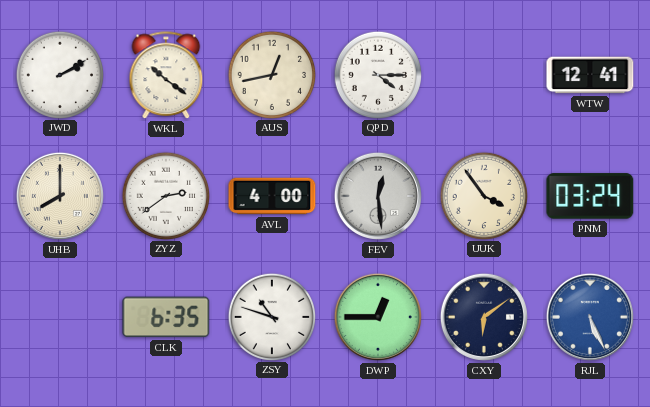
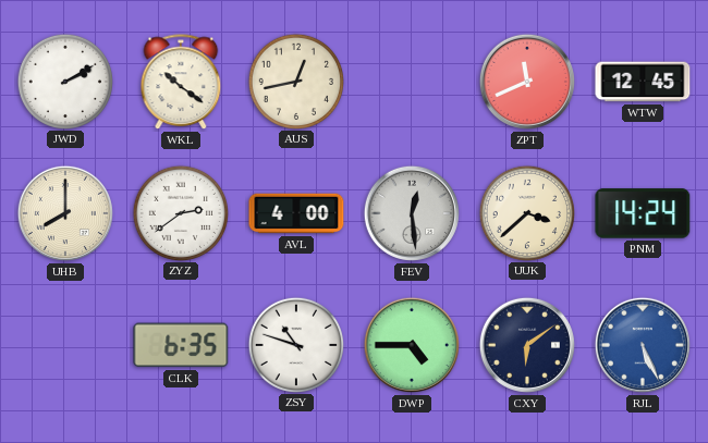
QPD: 4:15 -> none (377, 74)
ZPT: none -> 11:41 (527, 82)
WTW: 12:41 -> 12:45 (643, 82)
UUK: 3:54 -> 3:38 (526, 212)
PNM: 03:24 -> 14:24 (643, 213)
DWP: 12:45 -> 4:45 (412, 345)
